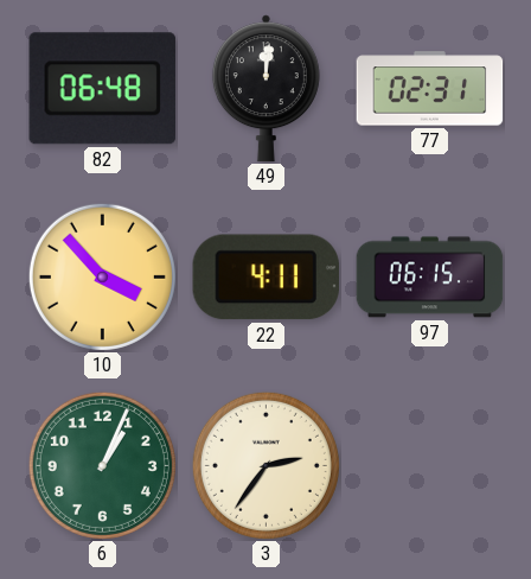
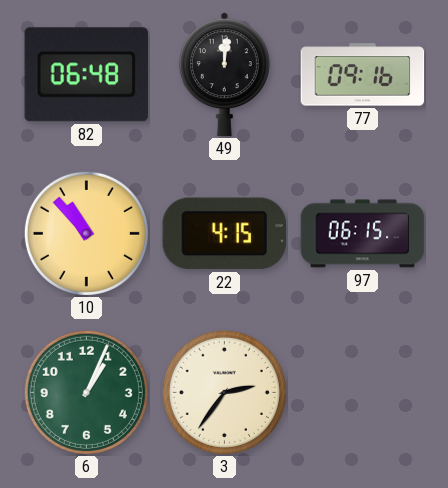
77: 02:31 -> 09:16 (363, 75)
10: 3:53 -> 10:53 (86, 233)
22: 4:11 -> 4:15 (224, 234)
